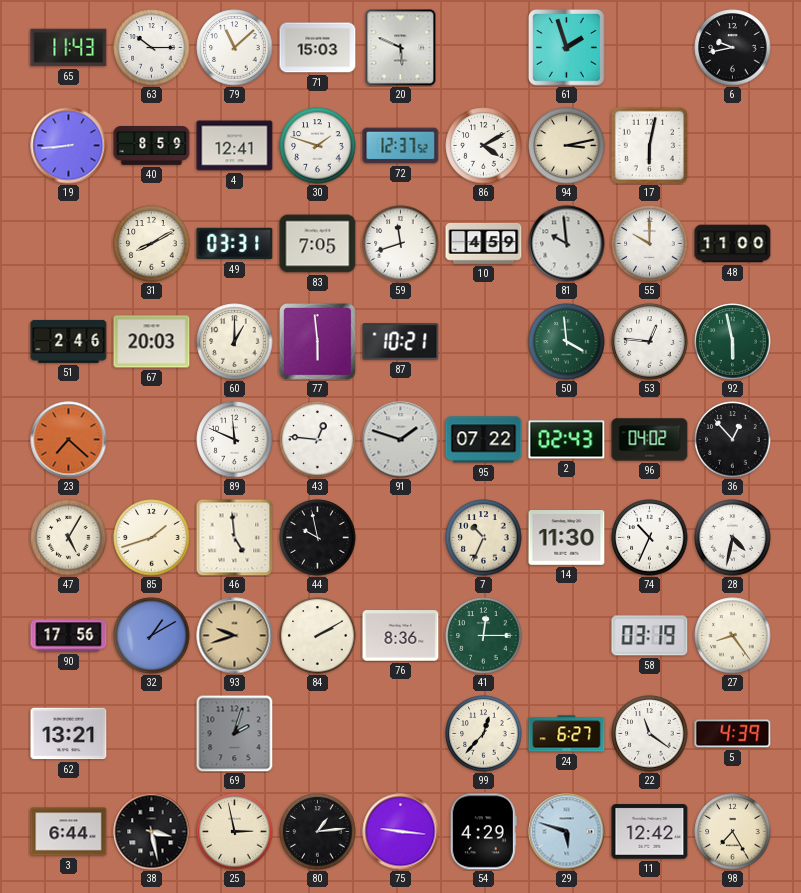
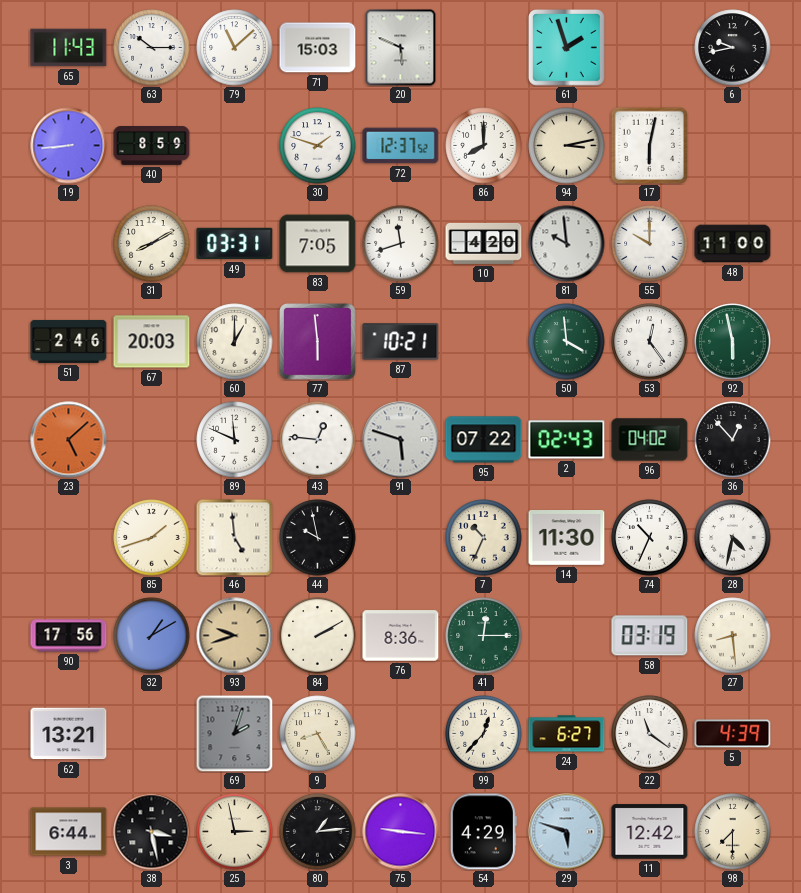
4: 12:41 -> none (235, 146)
86: 4:10 -> 8:00 (484, 146)
10: 4:59 -> 4:20 (484, 244)
53: 12:46 -> 12:24 (650, 342)
23: 7:22 -> 5:08 (69, 440)
91: 1:48 -> 5:48 (401, 440)
47: 5:05 -> none (69, 538)
27: 8:24 -> 8:29 (733, 636)
9: none -> 8:25 (318, 734)
98: 7:25 -> 7:30 (733, 832)
